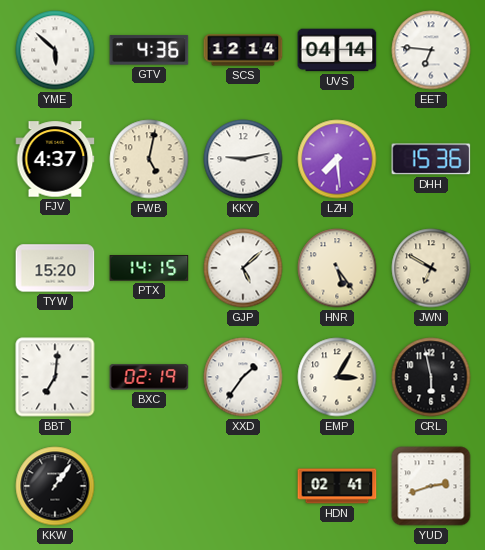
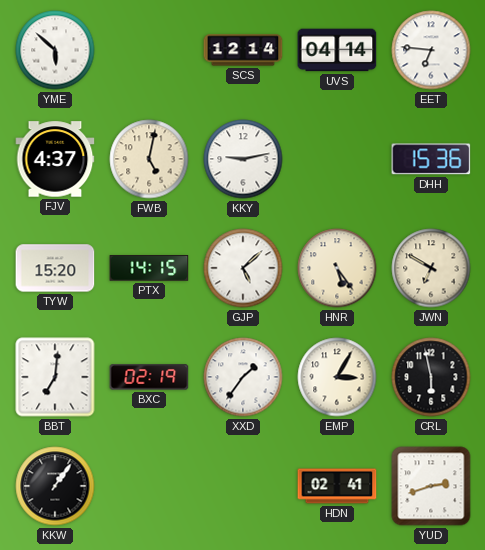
GTV: 4:36 -> none (149, 50)
LZH: 7:29 -> none (337, 159)
